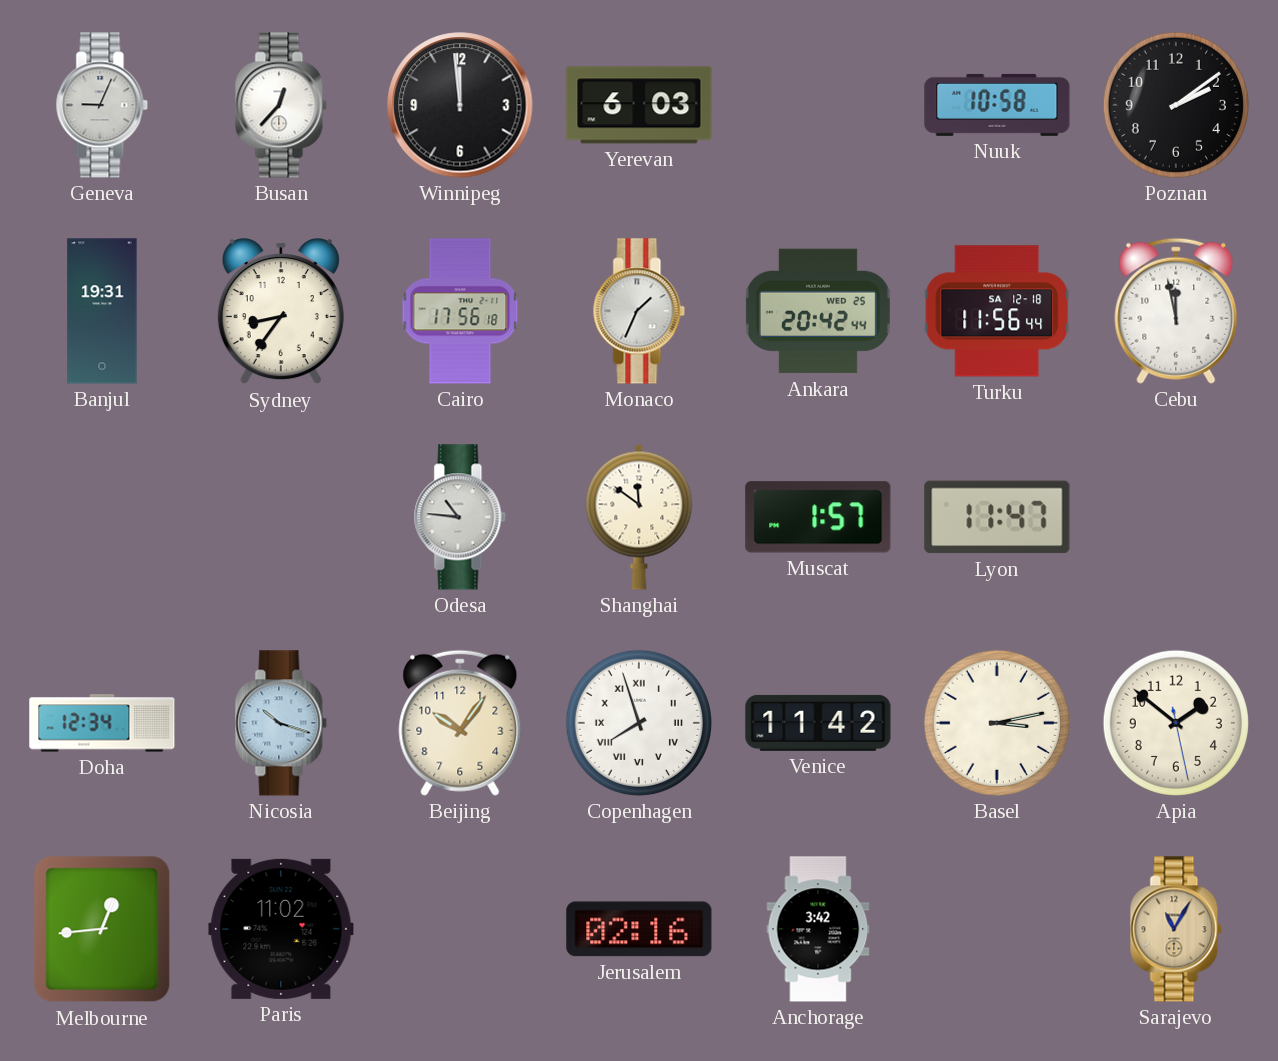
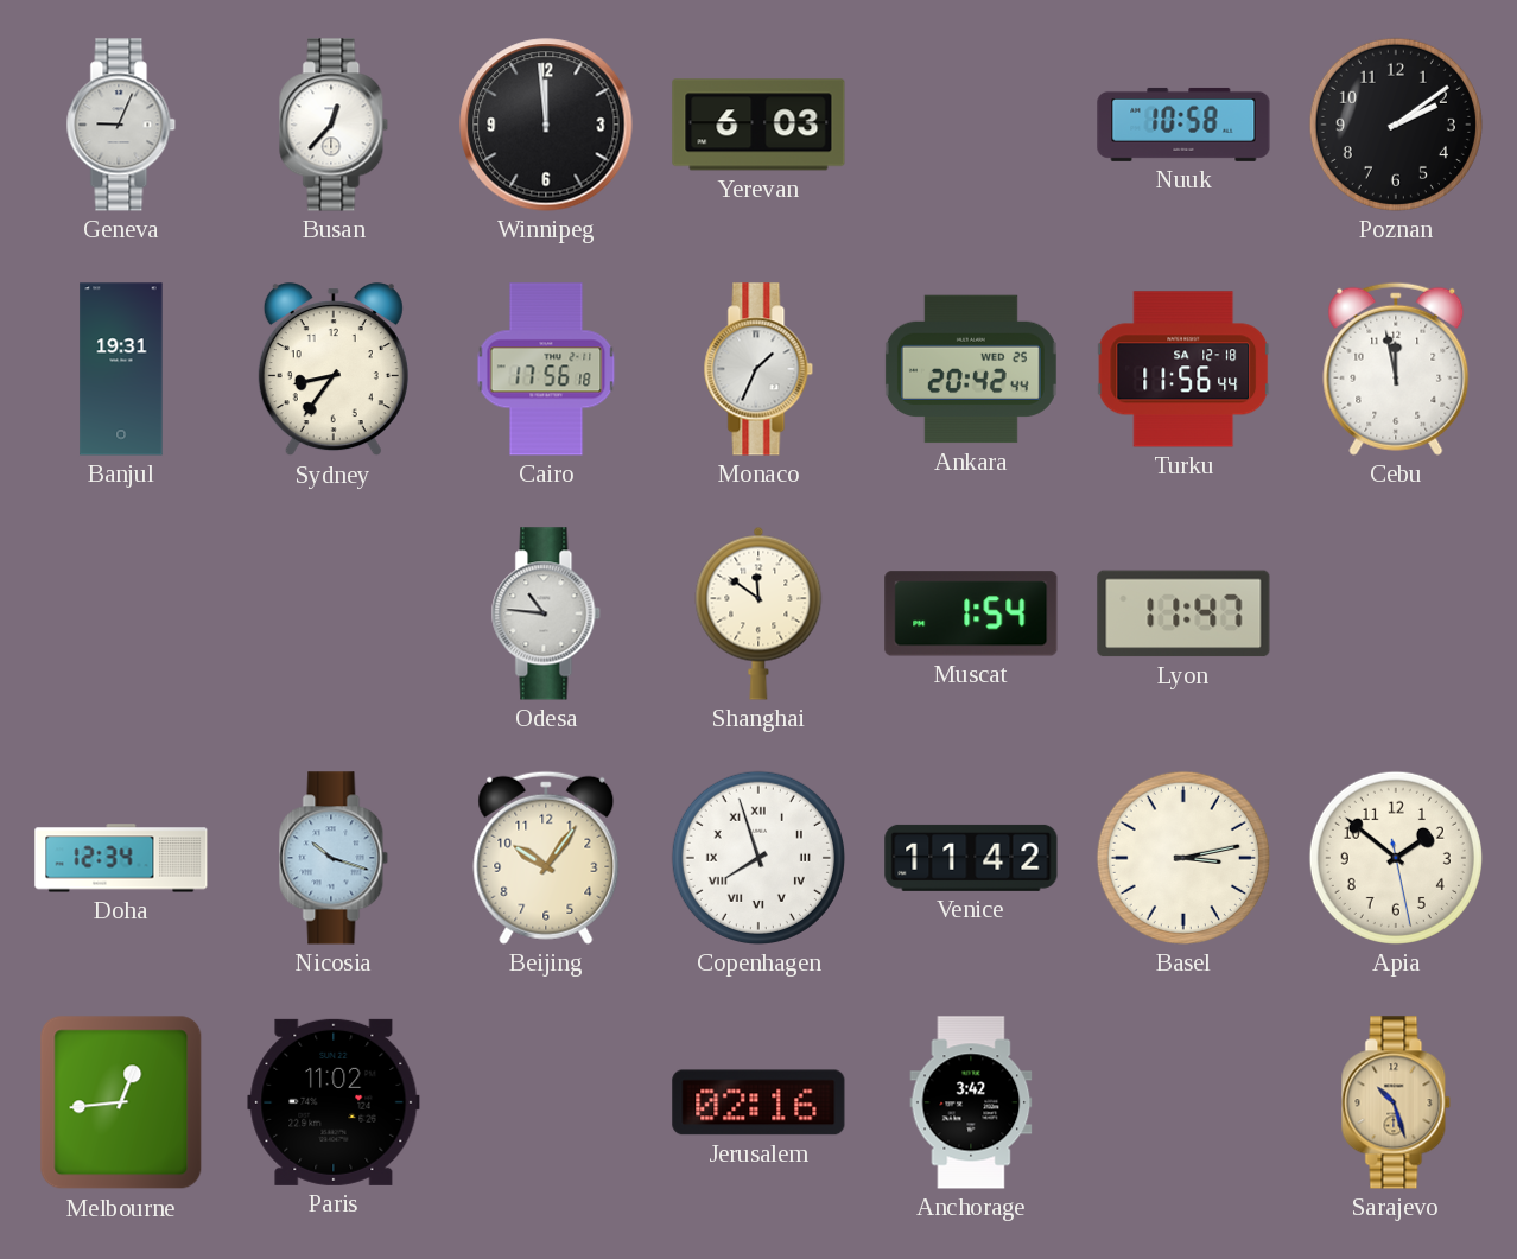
Muscat: 1:57 -> 1:54 (971, 613)
Sarajevo: 11:05 -> 10:27 (1396, 1102)
